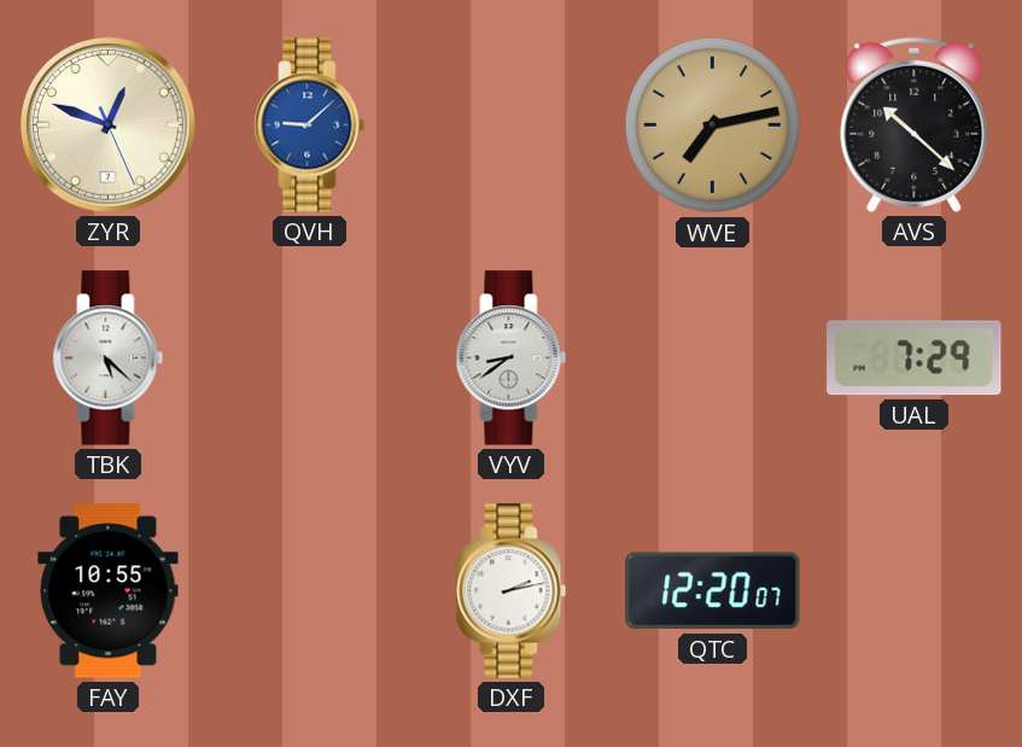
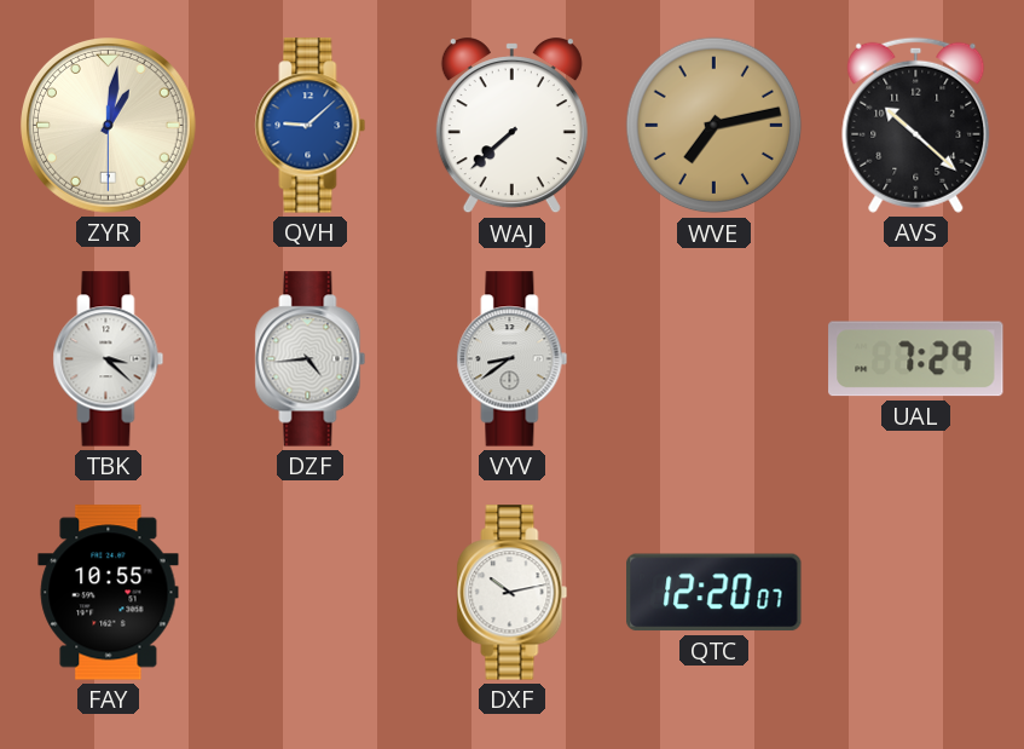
ZYR: 12:48 -> 1:01 (109, 126)
WAJ: none -> 7:38 (511, 126)
TBK: 5:22 -> 3:22 (109, 359)
DZF: none -> 4:44 (311, 359)
DXF: 2:13 -> 10:13 (513, 593)
